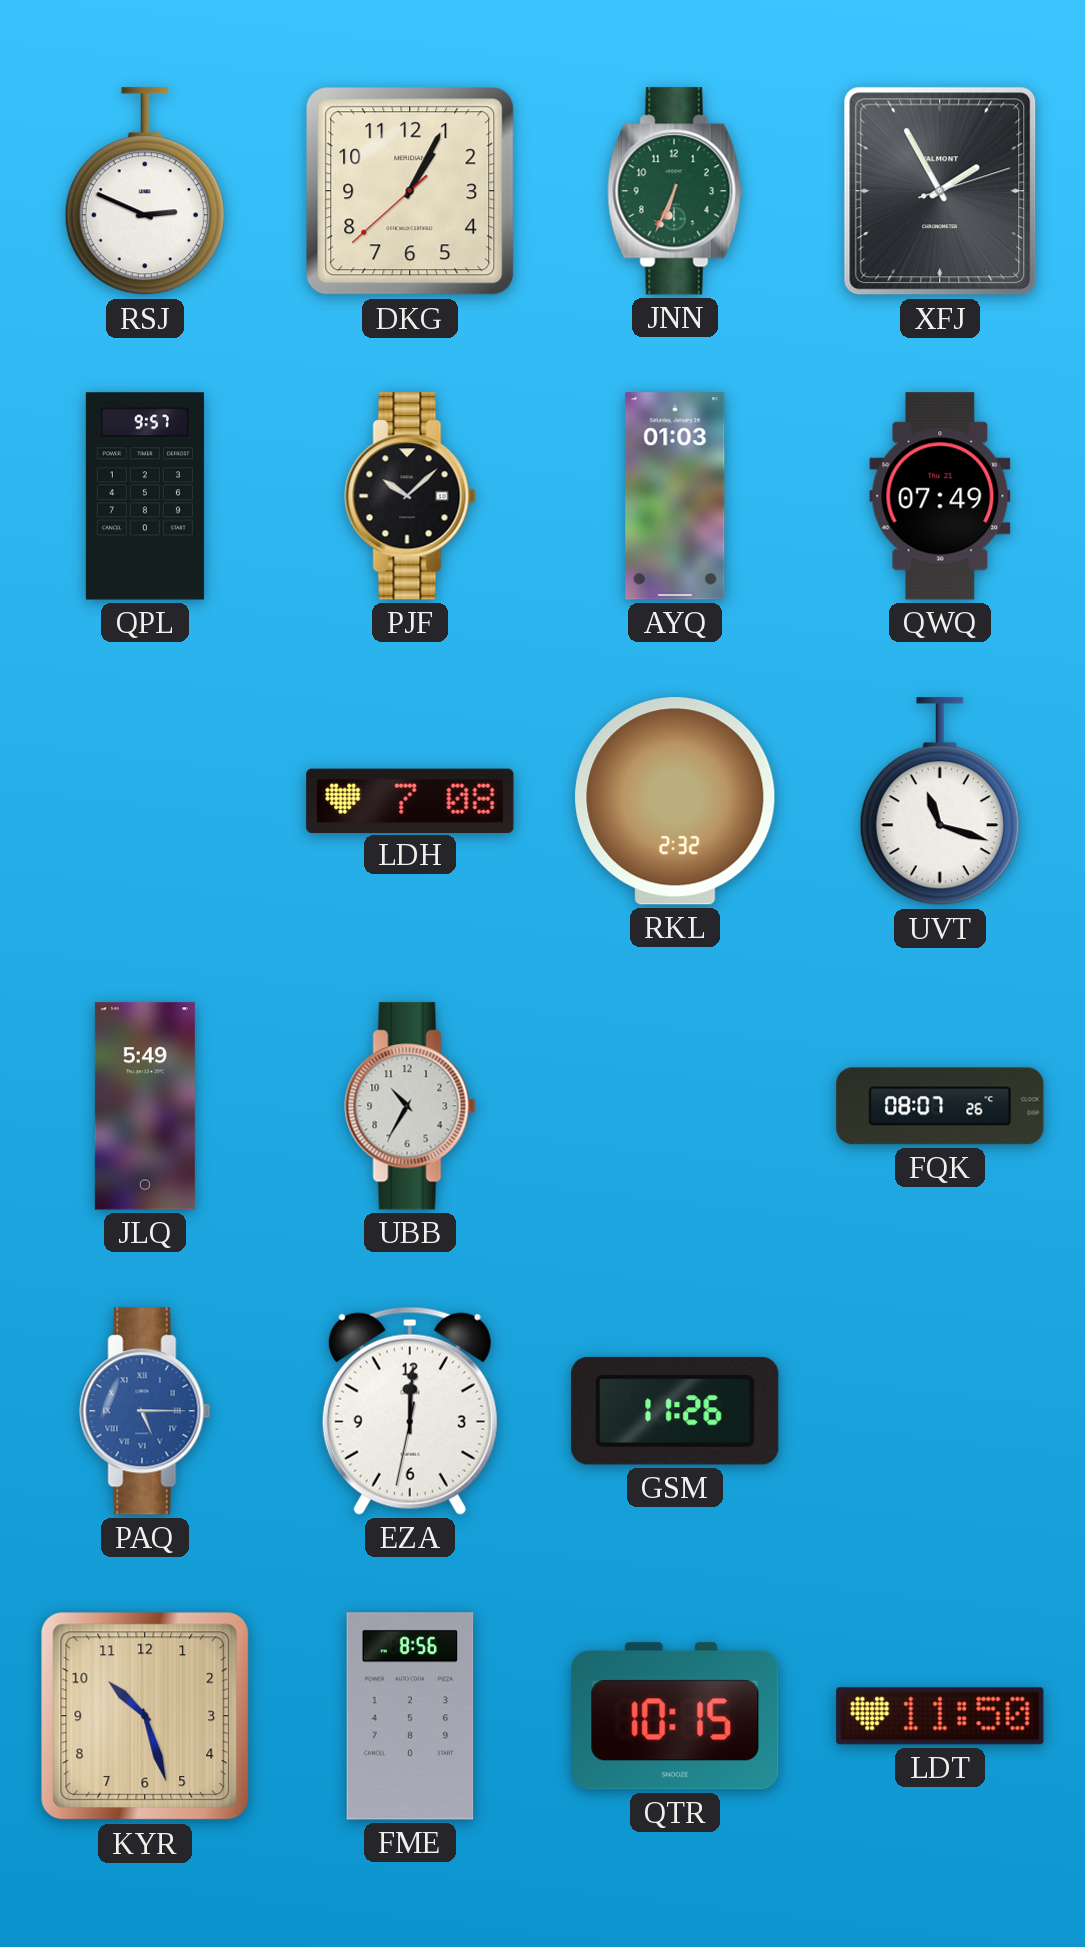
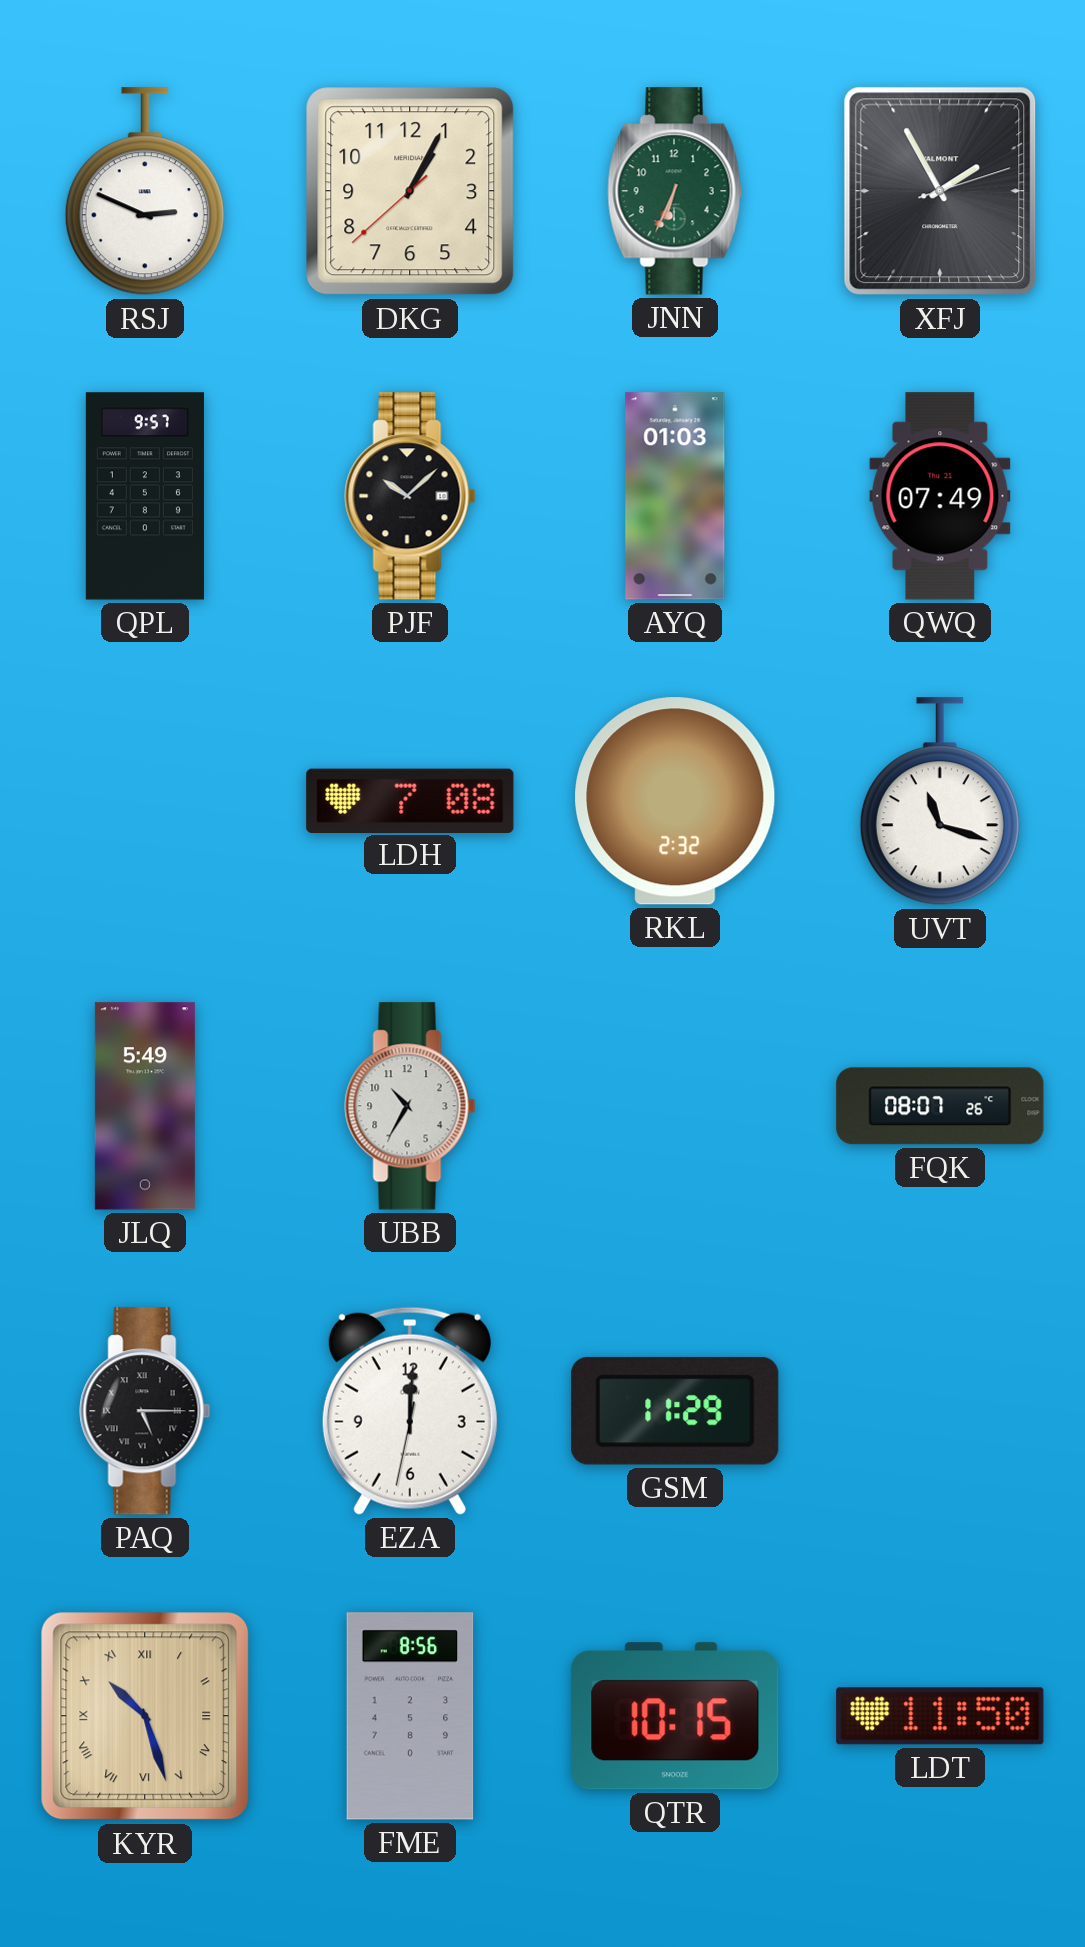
PAQ dial: blue -> black (145, 1411)
GSM: 11:26 -> 11:29 (675, 1411)
KYR numerals: Arabic -> Roman (145, 1716)
